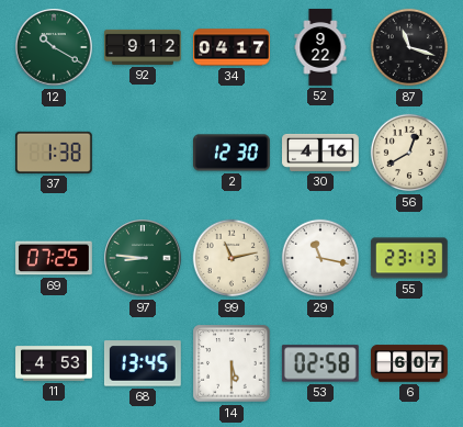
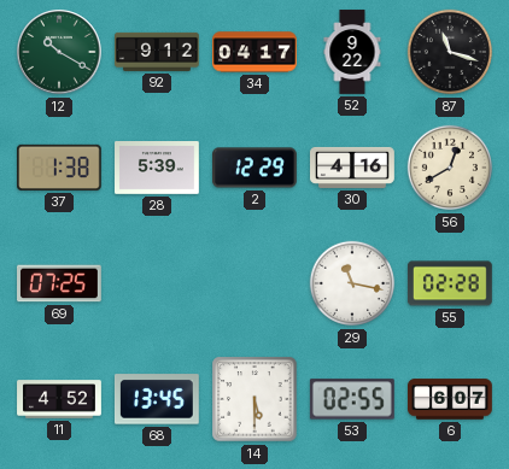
28: none -> 5:39 (158, 169)
2: 12:30 -> 12:29 (256, 168)
97: 8:46 -> none (143, 258)
99: 11:13 -> none (231, 258)
55: 23:13 -> 02:28 (450, 283)
11: 4:53 -> 4:52 (59, 399)
53: 02:58 -> 02:55 (352, 399)
